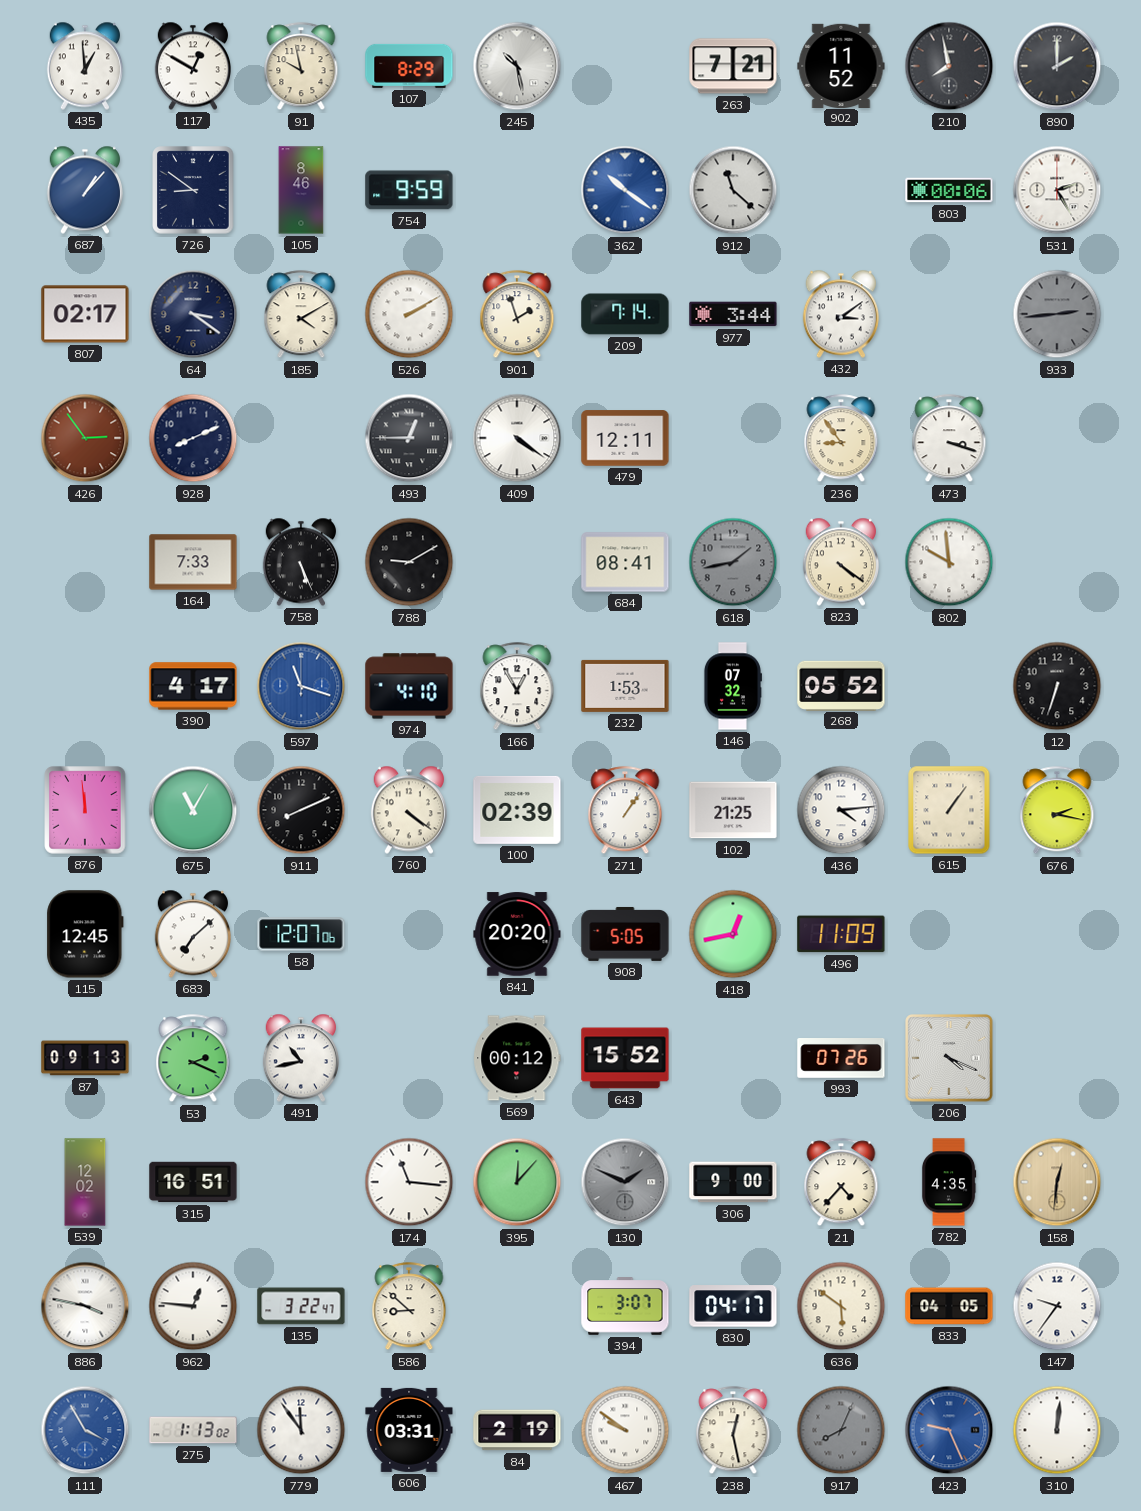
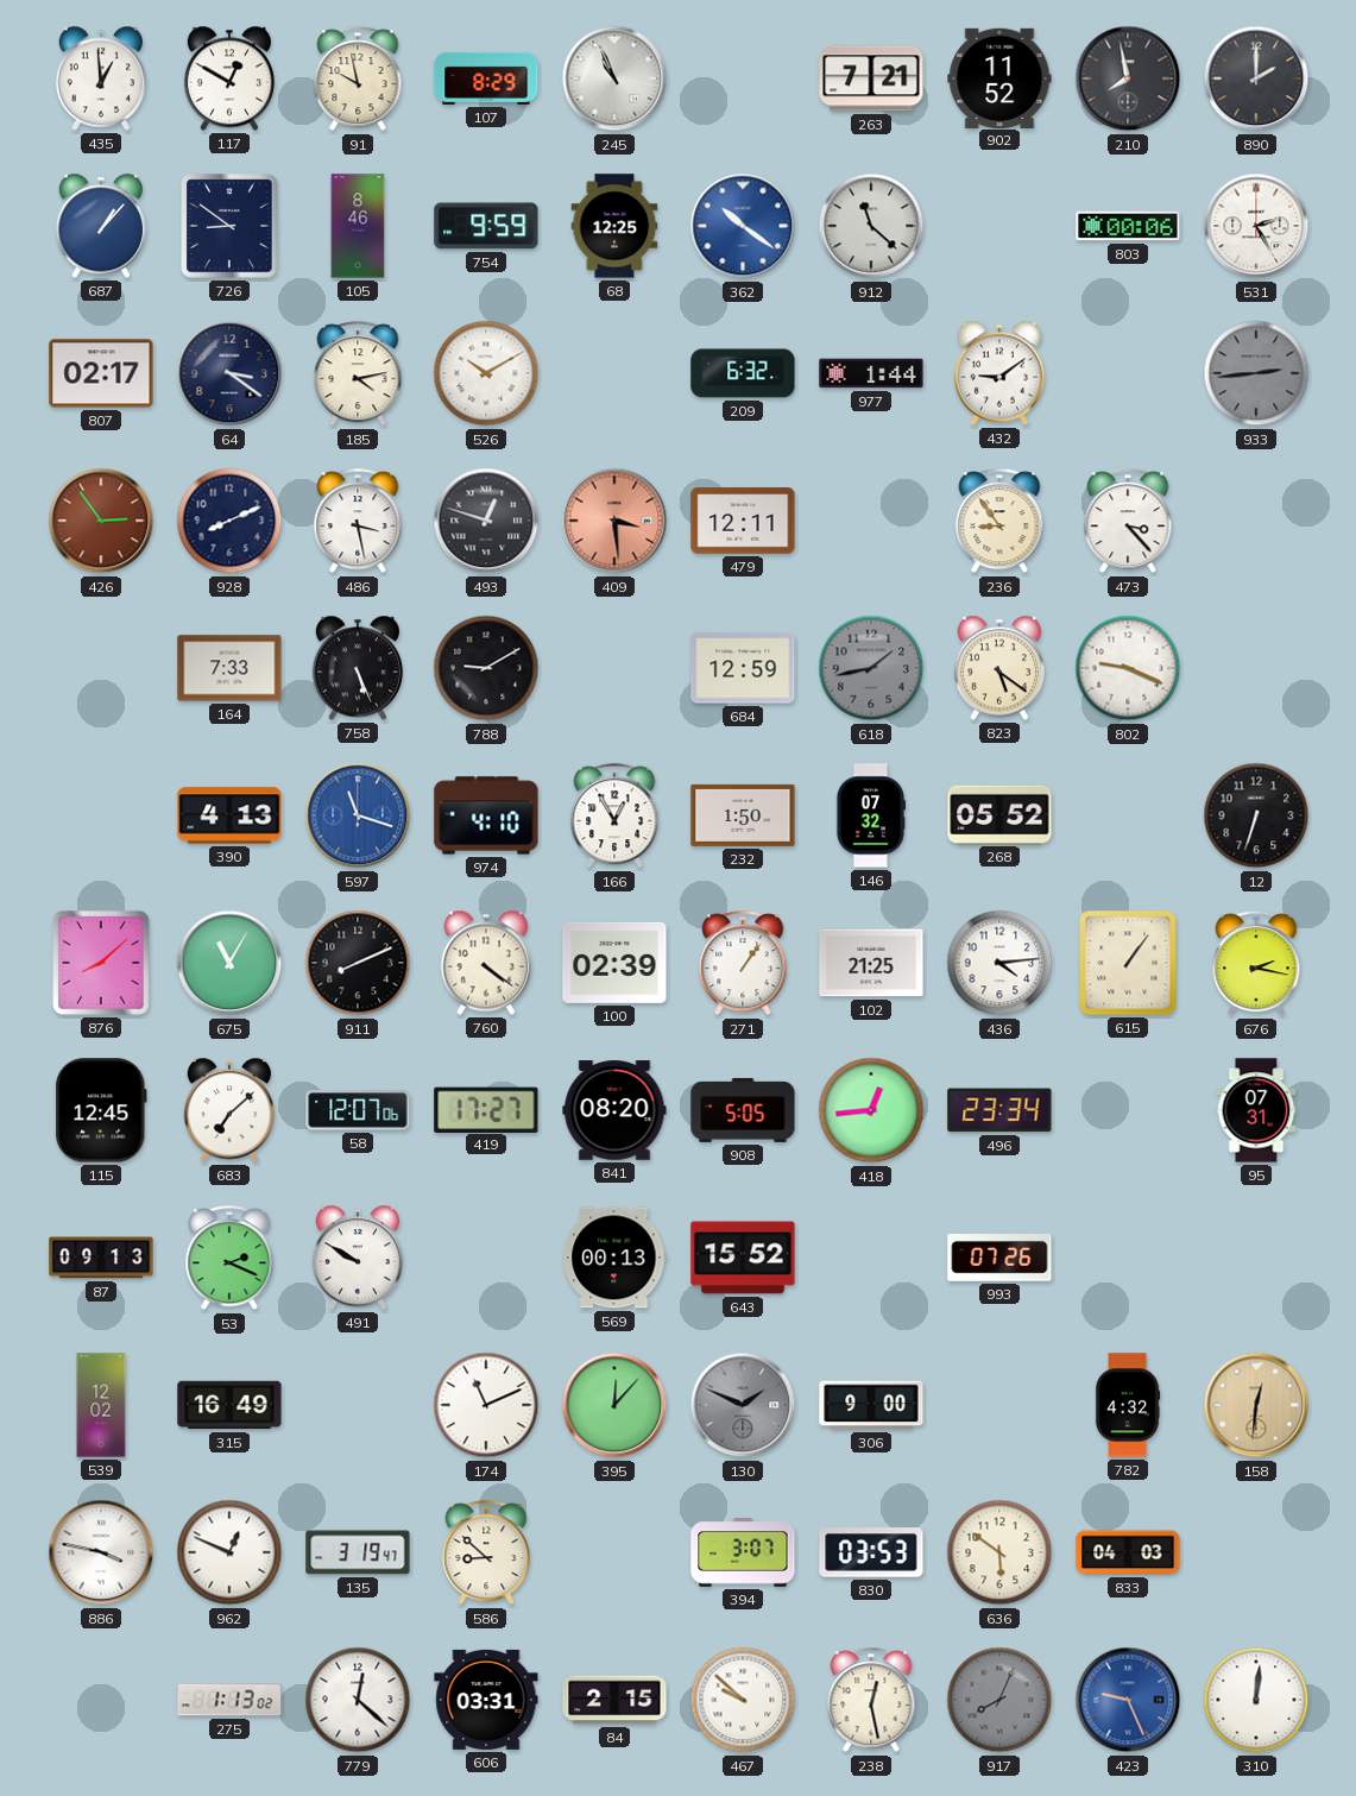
245: 10:28 -> 10:56 (614, 78)
68: none -> 12:25 (614, 226)
185: 4:10 -> 4:13 (358, 374)
526: 2:10 -> 10:10 (486, 373)
901: 1:57 -> none (517, 315)
209: 7:14 -> 6:32 (743, 373)
977: 3:44 -> 1:44 (871, 373)
432: 3:09 -> 9:09 (998, 373)
486: none -> 3:28 (358, 522)
493: 12:45 -> 12:48 (486, 521)
409: 4:21 -> 3:29 (614, 521)
409 dial: white -> salmon (614, 521)
473: 3:18 -> 3:23 (1128, 522)
684: 08:41 -> 12:59 (743, 668)
823: 4:21 -> 5:21 (998, 668)
802: 9:59 -> 9:19 (1128, 668)
390: 4:17 -> 4:13 (229, 815)
232: 1:53 -> 1:50 (743, 815)
876: 11:59 -> 8:08 (101, 963)
419: none -> 17:27 (486, 1109)
841: 20:20 -> 08:20 (614, 1110)
418: 12:43 -> 12:44 (871, 1110)
496: 11:09 -> 23:34 (999, 1110)
95: none -> 07:31 (1256, 1110)
491: 10:43 -> 9:50 (357, 1258)
569: 00:12 -> 00:13 (614, 1258)
206: 4:19 -> none (949, 1058)
315: 16:51 -> 16:49 (229, 1405)
174: 11:16 -> 11:11 (486, 1405)
21: 4:37 -> none (841, 1183)
782: 4:35 -> 4:32 (1128, 1405)
962: 12:46 -> 12:49 (229, 1552)
135: 3:22 -> 3:19 (358, 1552)
830: 04:17 -> 03:53 (871, 1552)
833: 04:05 -> 04:03 (1128, 1552)
147: 9:36 -> none (1057, 1306)
111: 3:55 -> none (85, 1430)
779: 11:54 -> 12:22 (358, 1700)
84: 2:19 -> 2:15 (614, 1700)
467: 9:51 -> 9:52 (743, 1700)
